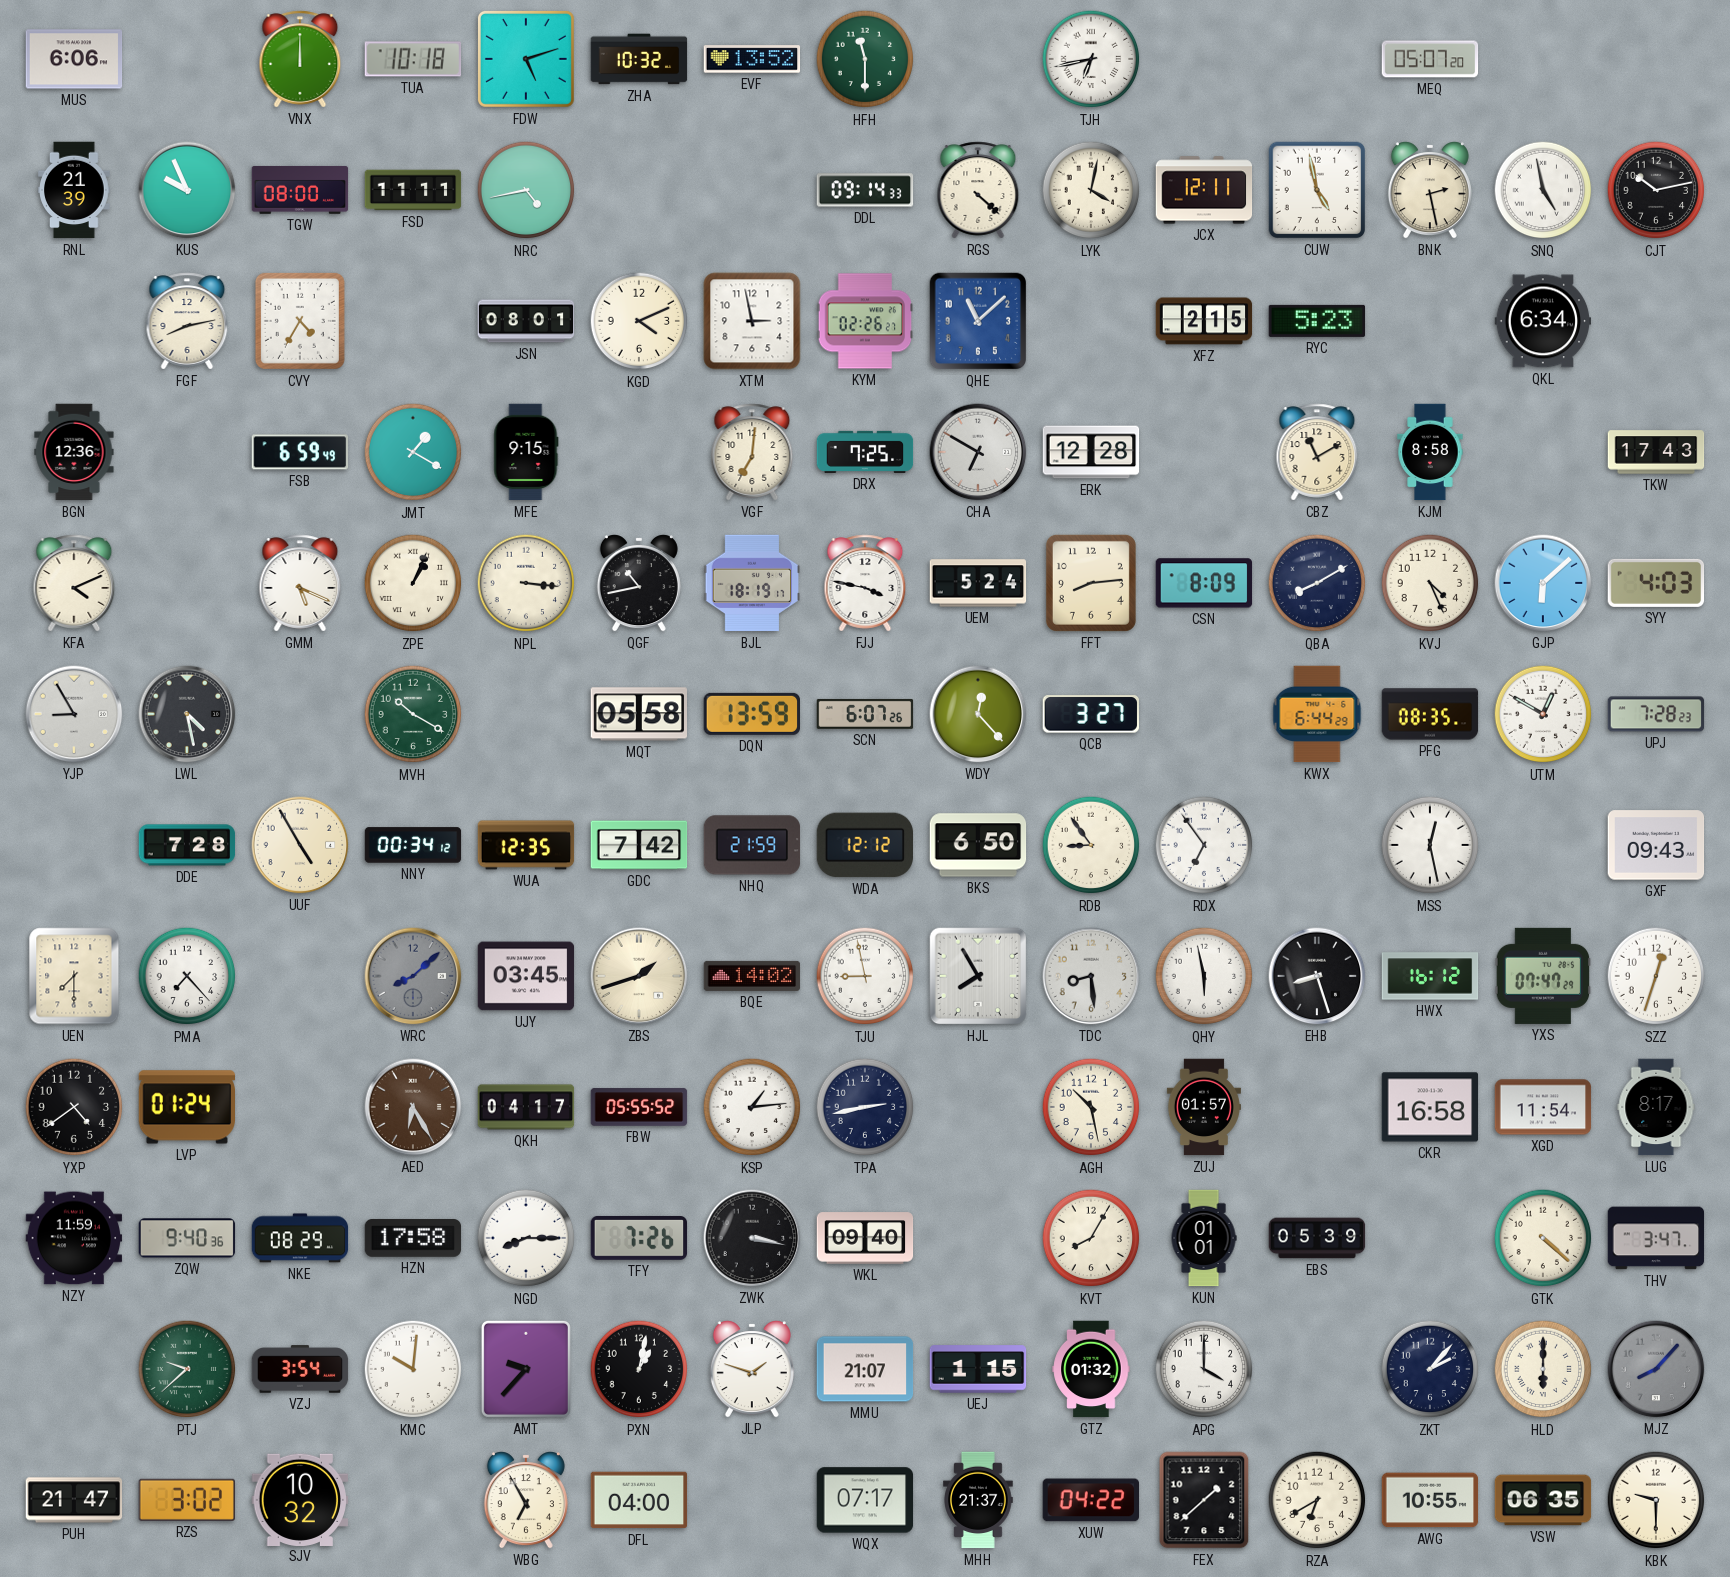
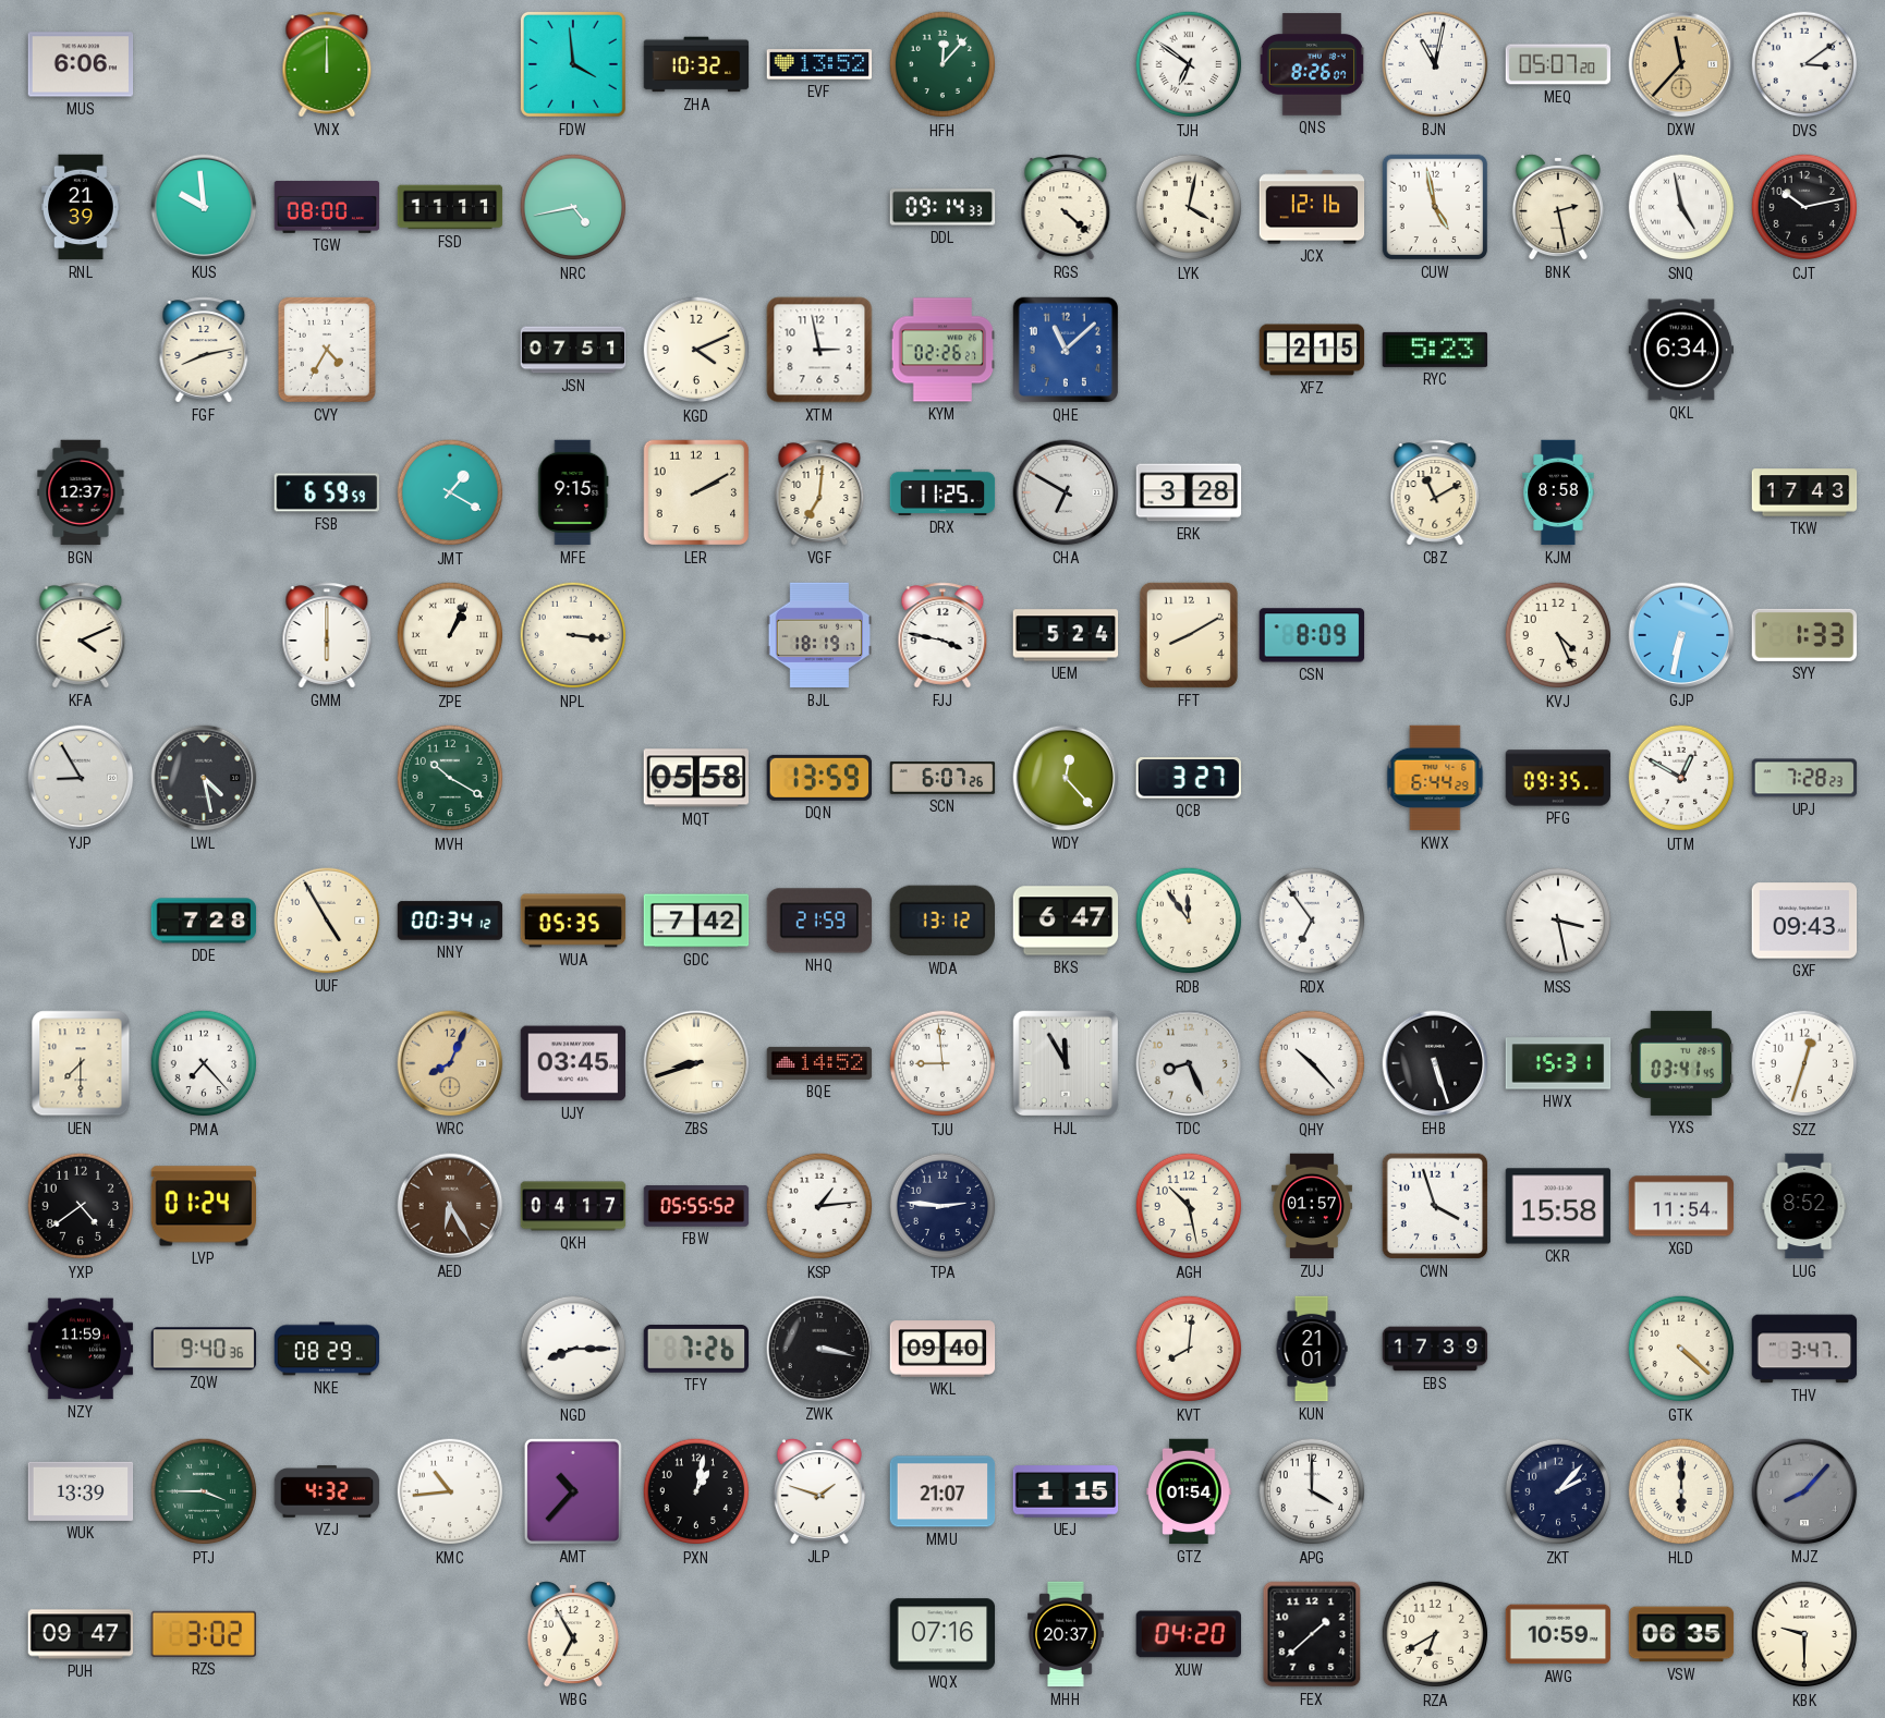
TUA: 10:18 -> none (413, 59)
FDW: 5:12 -> 3:59 (573, 64)
HFH: 11:30 -> 12:07 (942, 64)
TJH: 6:43 -> 6:51 (1189, 64)
QNS: none -> 8:26 (1312, 64)
BJN: none -> 11:02 (1435, 64)
DXW: none -> 11:37 (1681, 64)
DVS: none -> 3:09 (1804, 64)
KUS: 9:56 -> 9:59 (204, 207)
JCX: 12:11 -> 12:16 (1312, 207)
JSN: 08:01 -> 07:51 (573, 350)
BGN: 12:36 -> 12:37 (81, 492)
FSB: 6:59:49 -> 6:59:59 (327, 492)
LER: none -> 2:10 (696, 492)
DRX: 7:25 -> 11:25 (942, 492)
ERK: 12:28 -> 3:28 (1189, 492)
GMM: 5:19 -> 6:00 (327, 635)
QGF: 10:43 -> none (639, 583)
FFT: 8:14 -> 8:10 (1189, 635)
QBA: 8:10 -> none (1317, 583)
GJP: 6:08 -> 6:32 (1681, 635)
SYY: 4:03 -> 1:33 (1804, 635)
PFG: 08:35 -> 09:35 (1558, 778)
WUA: 12:35 -> 05:35 (573, 921)
WDA: 12:12 -> 13:12 (941, 921)
BKS: 6:50 -> 6:47 (1066, 921)
RDB: 8:54 -> 11:54 (1189, 921)
MSS: 12:28 -> 3:28 (1558, 921)
WRC: 8:08 -> 8:04 (450, 1063)
WRC dial: grey -> champagne (450, 1063)
ZBS: 1:42 -> 8:42 (696, 1063)
BQE: 14:02 -> 14:52 (819, 1063)
TJU: 8:58 -> 8:59 (942, 1063)
HJL: 7:55 -> 11:55 (1066, 1063)
TDC: 8:29 -> 8:26 (1189, 1063)
QHY: 5:58 -> 10:23 (1312, 1063)
EHB: 8:27 -> 5:27 (1435, 1063)
HWX: 16:12 -> 15:31 (1558, 1063)
YXS: 07:47 -> 03:41 (1681, 1063)
TPA: 2:43 -> 2:46 (942, 1206)
CWN: none -> 3:57 (1435, 1206)
CKR: 16:58 -> 15:58 (1558, 1206)
LUG: 8:17 -> 8:52 (1804, 1206)
HZN: 17:58 -> none (413, 1239)
KVT: 8:05 -> 8:01 (1189, 1349)
KUN: 01:01 -> 21:01 (1312, 1349)
EBS: 05:39 -> 17:39 (1435, 1349)
WUK: none -> 13:39 (81, 1491)
PTJ: 9:38 -> 3:45 (204, 1491)
VZJ: 3:54 -> 4:32 (327, 1491)
KMC: 10:01 -> 10:44 (450, 1491)
AMT: 9:37 -> 10:37 (573, 1491)
GTZ: 01:32 -> 01:54 (1189, 1491)
PUH: 21:47 -> 09:47 (81, 1634)
SJV: 10:32 -> none (300, 1499)
DFL: 04:00 -> none (639, 1500)
WQX: 07:17 -> 07:16 (942, 1634)
MHH: 21:37 -> 20:37 (1067, 1634)
XUW: 04:22 -> 04:20 (1188, 1634)
AWG: 10:55 -> 10:59 (1558, 1634)
